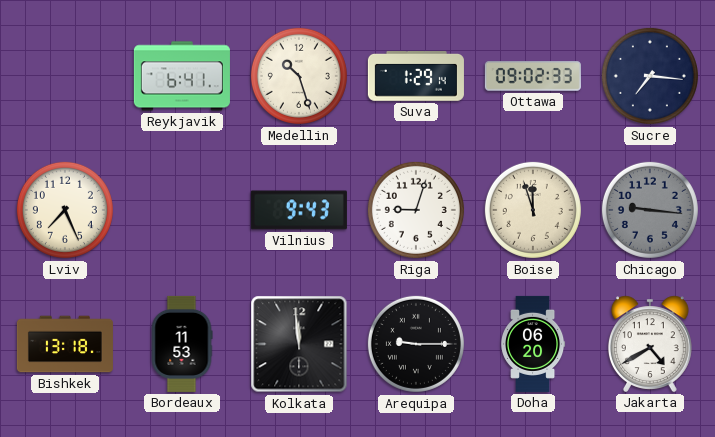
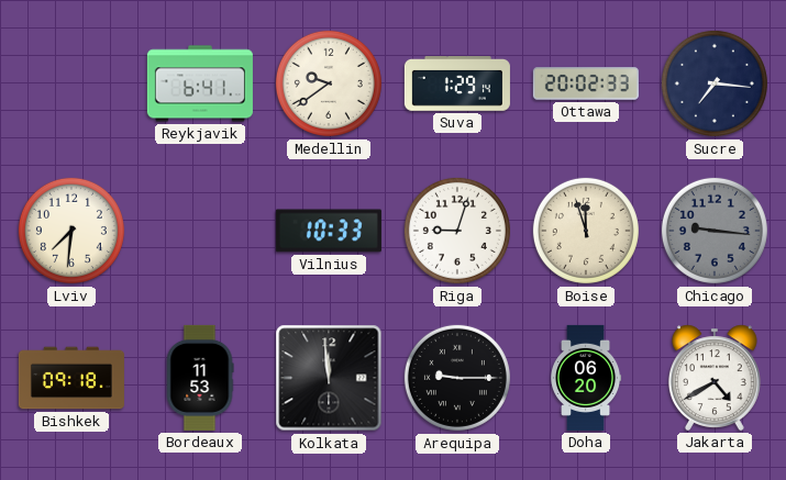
Medellin: 10:27 -> 9:39 (329, 83)
Ottawa: 09:02 -> 20:02 (586, 83)
Lviv: 7:26 -> 7:31 (71, 231)
Vilnius: 9:43 -> 10:33 (329, 231)
Bishkek: 13:18 -> 09:18 (71, 378)
